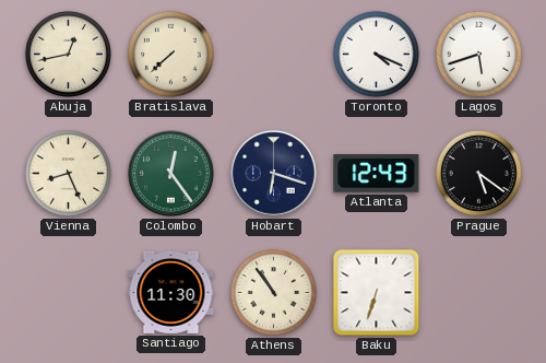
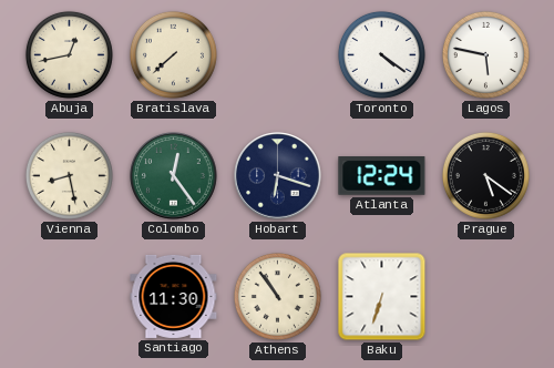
Toronto: 4:19 -> 4:21 (381, 54)
Lagos: 5:42 -> 5:47 (485, 54)
Vienna: 8:26 -> 8:28 (69, 175)
Atlanta: 12:43 -> 12:24 (382, 176)
